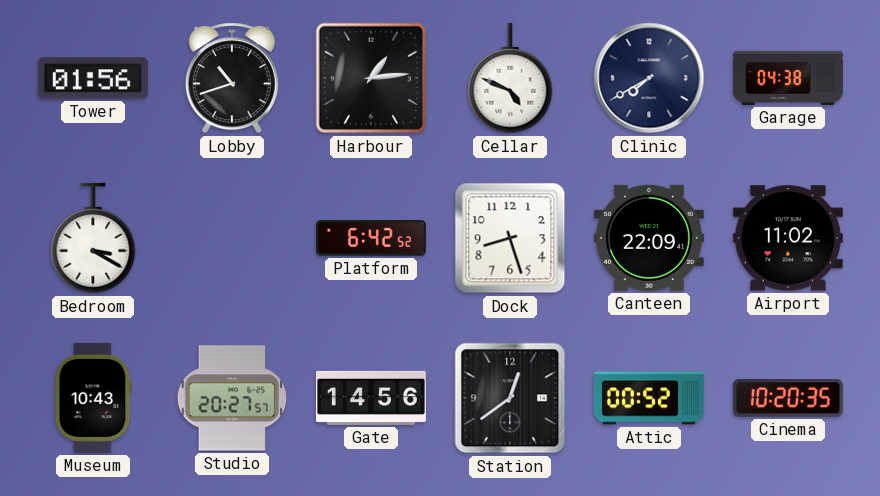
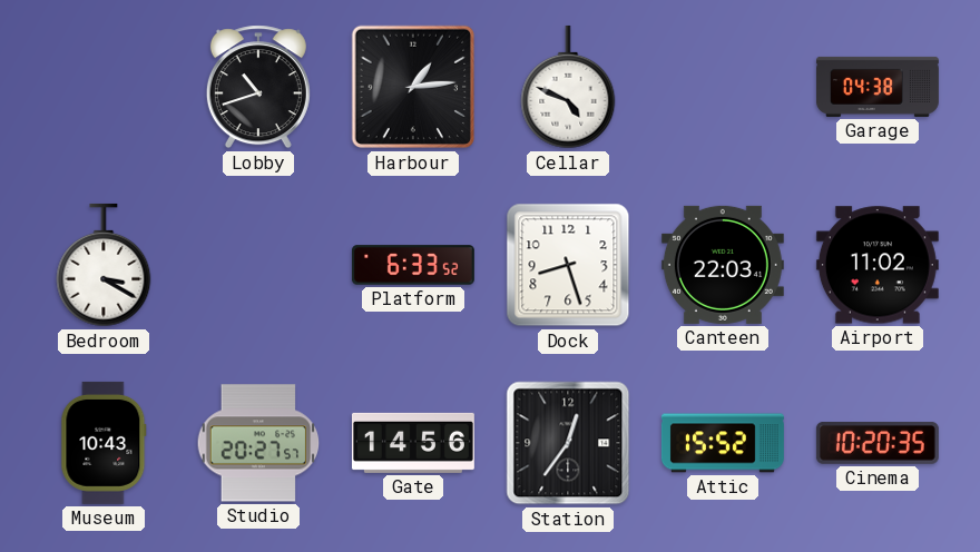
Tower: 01:56 -> none (93, 78)
Clinic: 7:40 -> none (649, 78)
Platform: 6:42 -> 6:33 (413, 265)
Canteen: 22:09 -> 22:03 (723, 265)
Station: 12:39 -> 12:36 (568, 443)
Attic: 00:52 -> 15:52 (723, 443)
